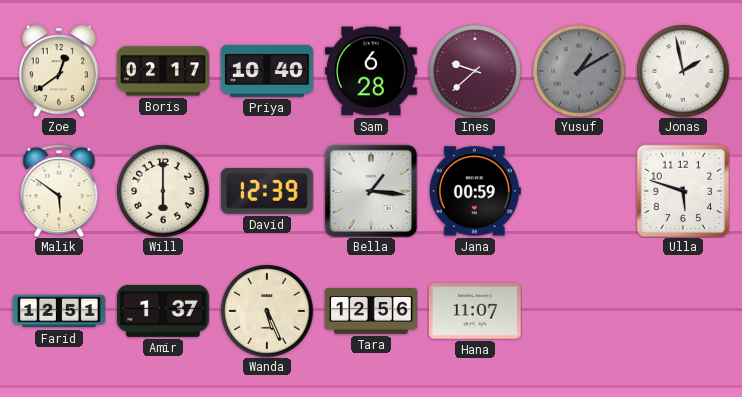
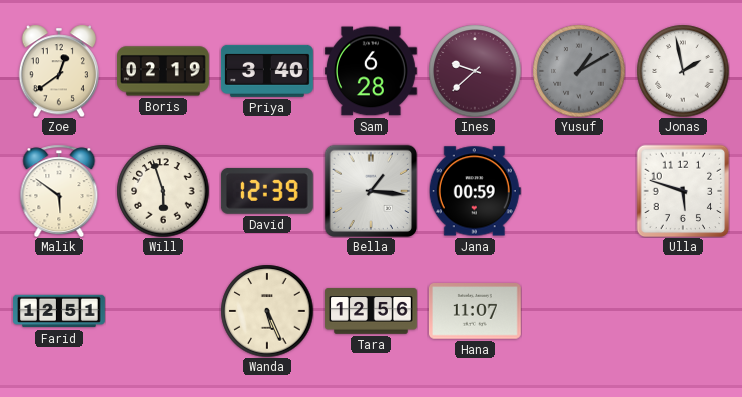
Boris: 02:17 -> 02:19 (164, 71)
Priya: 10:40 -> 3:40 (267, 71)
Will: 6:00 -> 5:57 (163, 191)
Amir: 1:37 -> none (163, 311)
